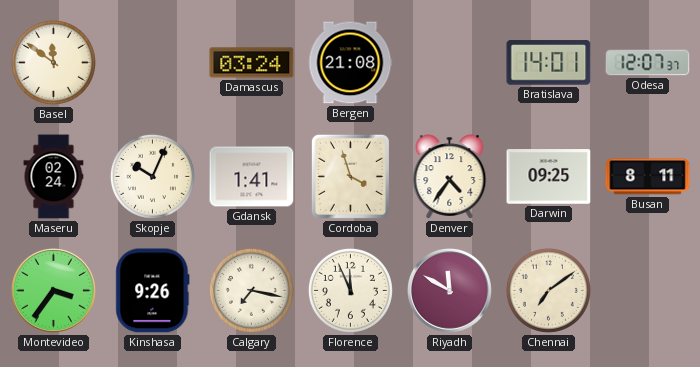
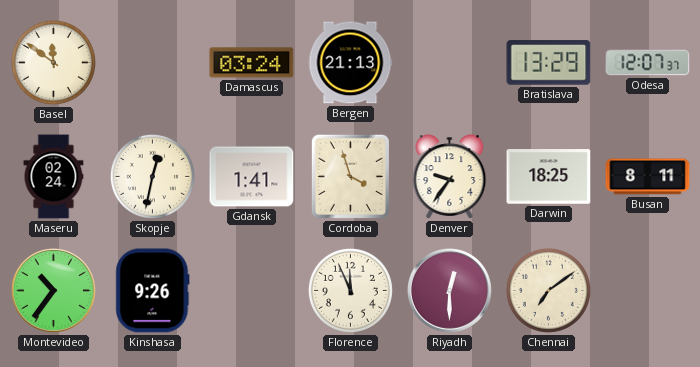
Bergen: 21:08 -> 21:13 (350, 63)
Bratislava: 14:01 -> 13:29 (549, 63)
Skopje: 10:04 -> 12:32 (152, 176)
Denver: 4:36 -> 9:36 (450, 177)
Darwin: 09:25 -> 18:25 (549, 177)
Montevideo: 3:36 -> 10:36 (53, 290)
Calgary: 7:17 -> none (251, 290)
Riyadh: 11:50 -> 12:30 (449, 290)
